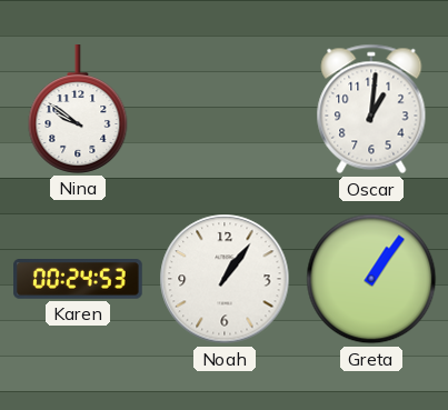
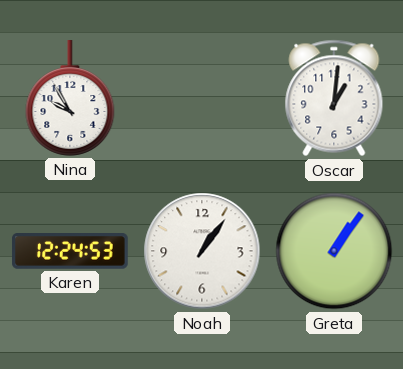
Nina: 9:51 -> 9:55 (70, 98)
Karen: 00:24 -> 12:24 (70, 251)
